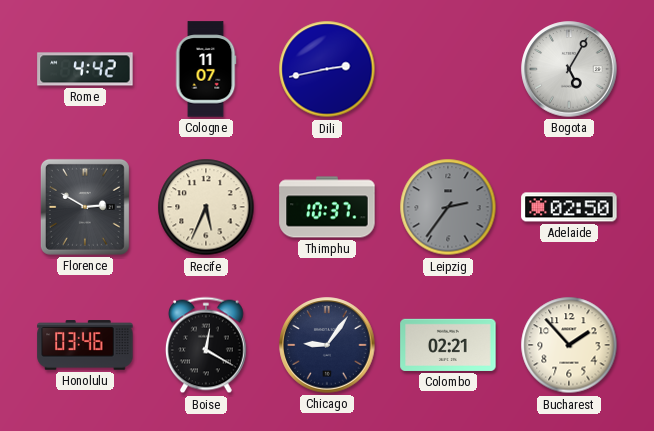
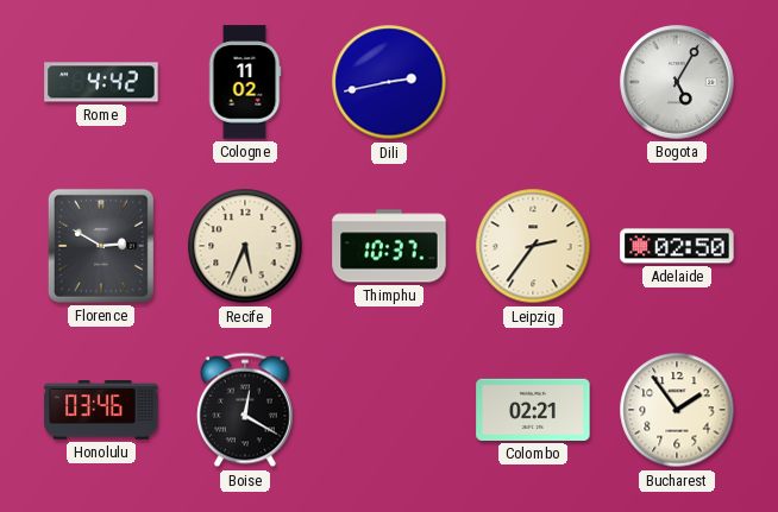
Cologne: 11:07 -> 11:02 (245, 82)
Leipzig dial: grey -> cream (533, 246)
Chicago: 9:06 -> none (327, 345)
Bucharest: 1:53 -> 1:54 (677, 410)
